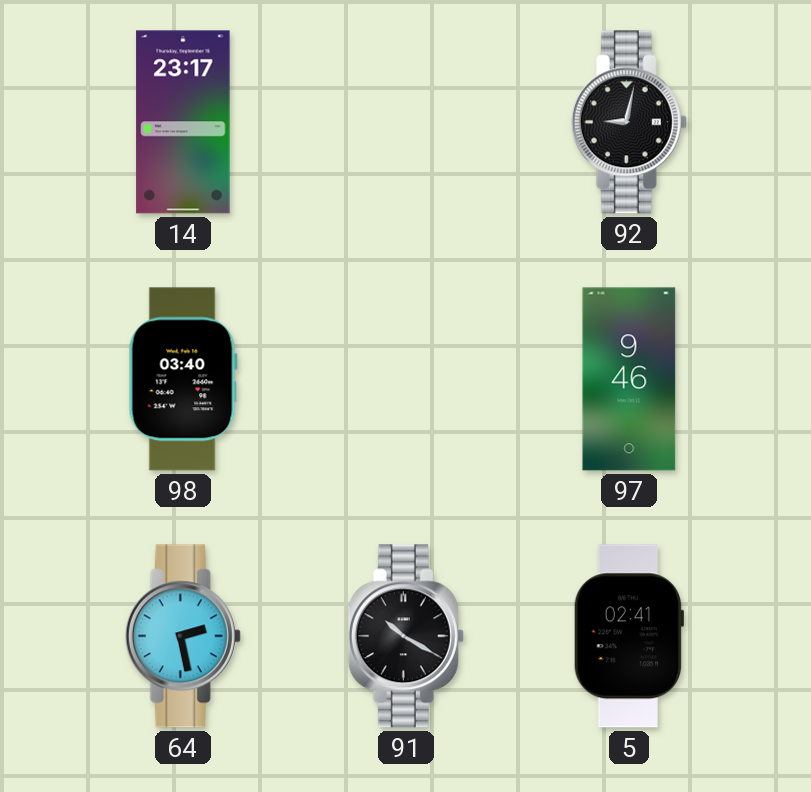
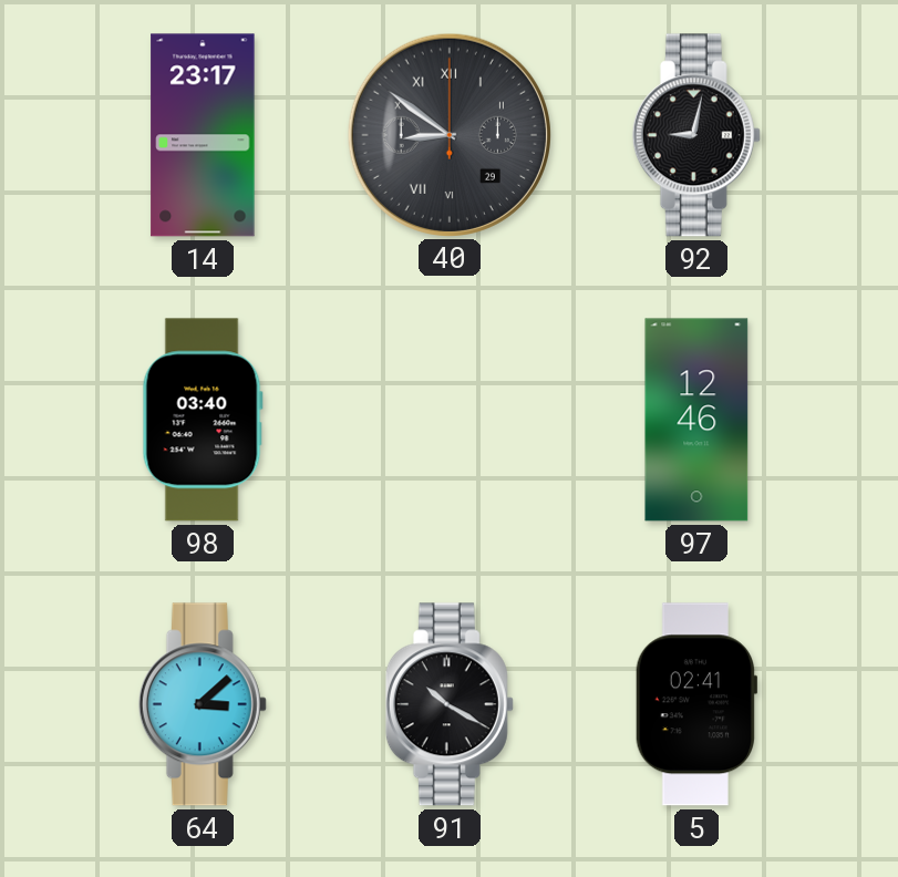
40: none -> 8:51 (448, 134)
97: 9:46 -> 12:46 (696, 420)
64: 2:28 -> 3:08 (203, 704)
